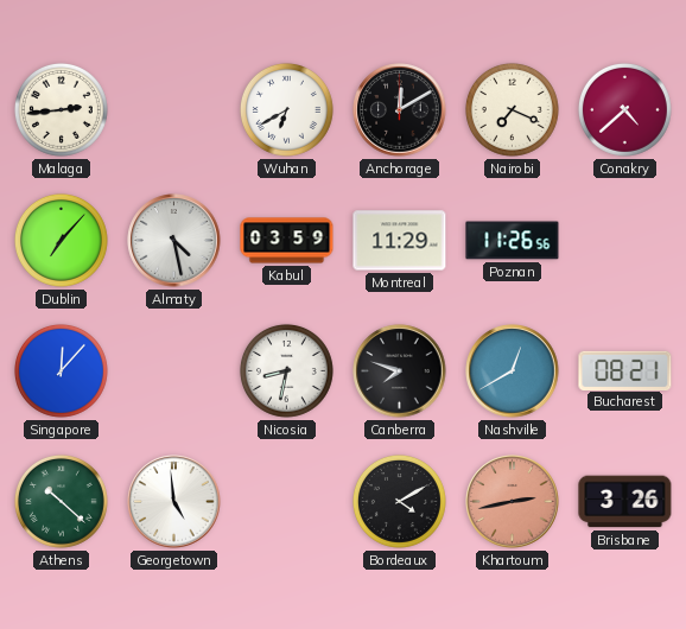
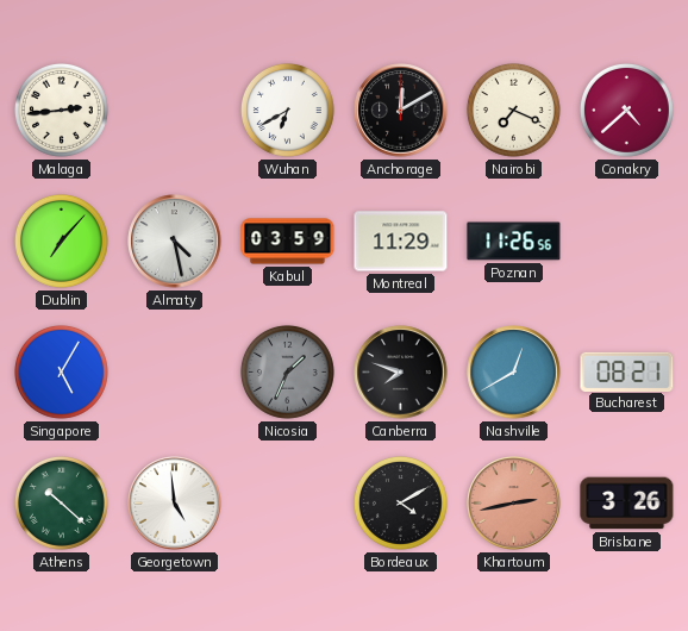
Singapore: 12:07 -> 5:05 (61, 371)
Nicosia: 8:32 -> 1:34 (287, 371)
Nicosia dial: white -> grey (287, 371)
